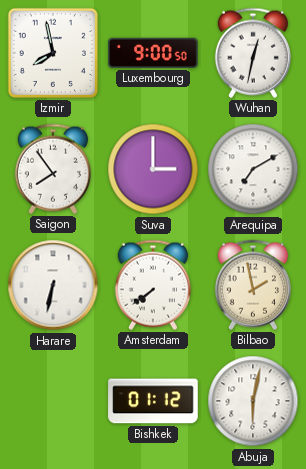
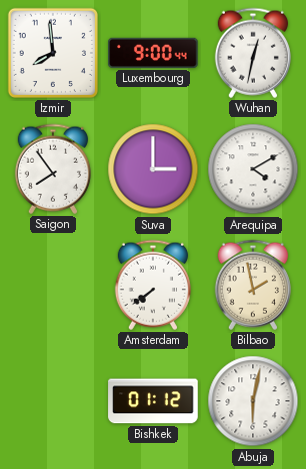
Izmir: 7:58 -> 7:59 (53, 53)
Luxembourg: 9:00:50 -> 9:00:44 (153, 53)
Arequipa: 7:10 -> 4:10 (253, 169)
Harare: 6:32 -> none (53, 285)
